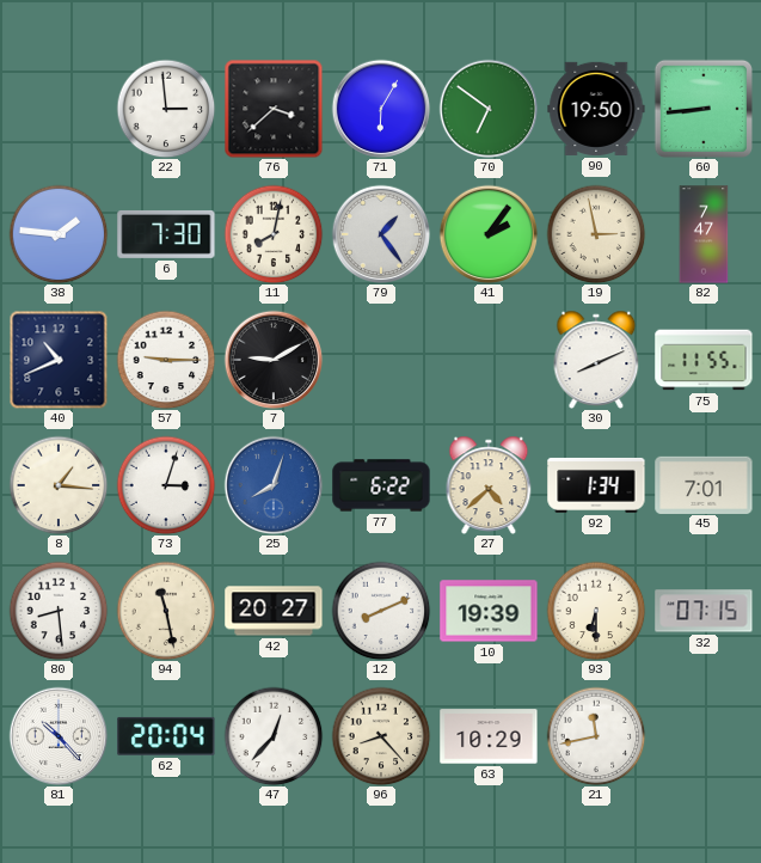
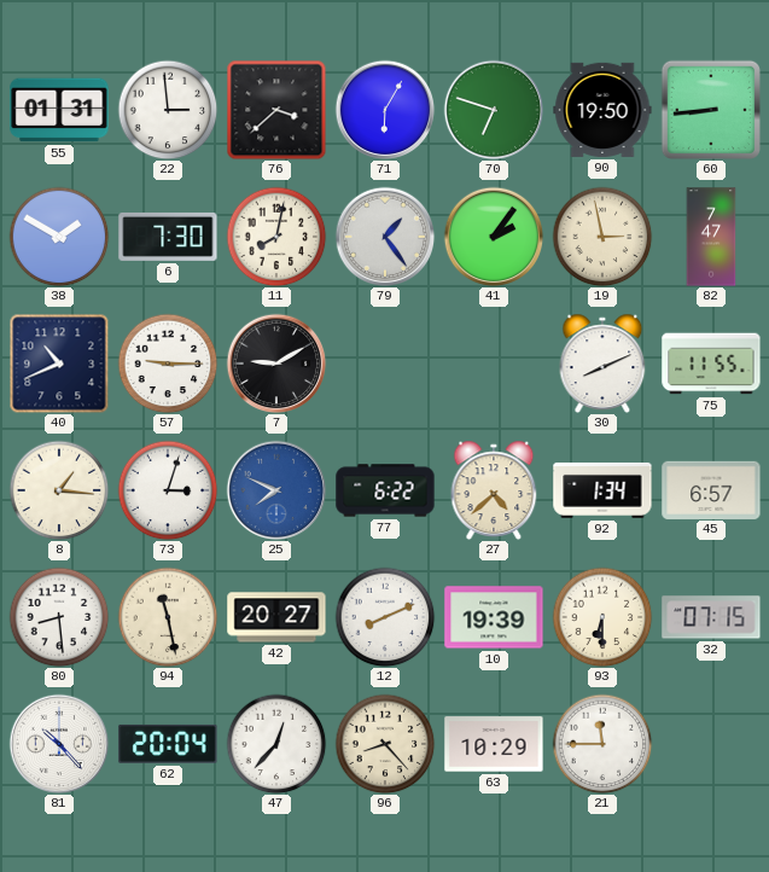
55: none -> 01:31 (59, 110)
70: 6:51 -> 6:48 (494, 110)
38: 1:46 -> 1:50 (59, 237)
25: 8:03 -> 7:49 (276, 490)
45: 7:01 -> 6:57 (711, 489)
21: 11:43 -> 11:45 (602, 744)
